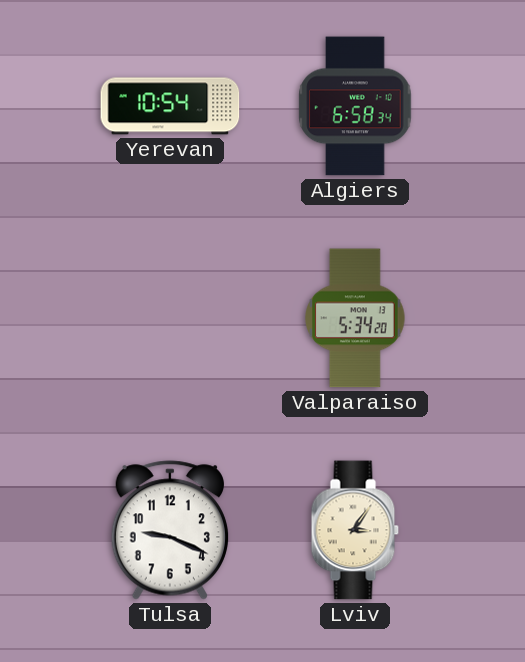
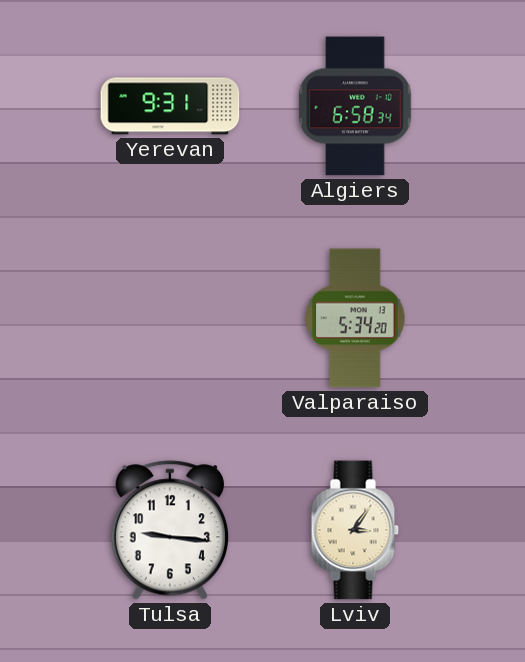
Yerevan: 10:54 -> 9:31 (170, 106)
Tulsa: 9:19 -> 9:16 (169, 530)
